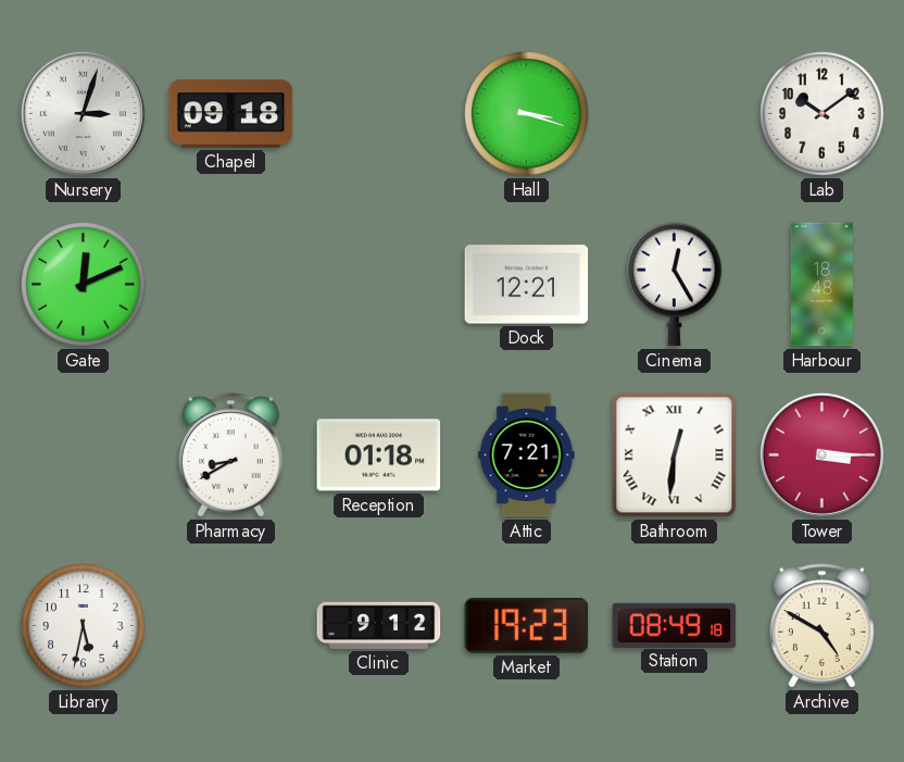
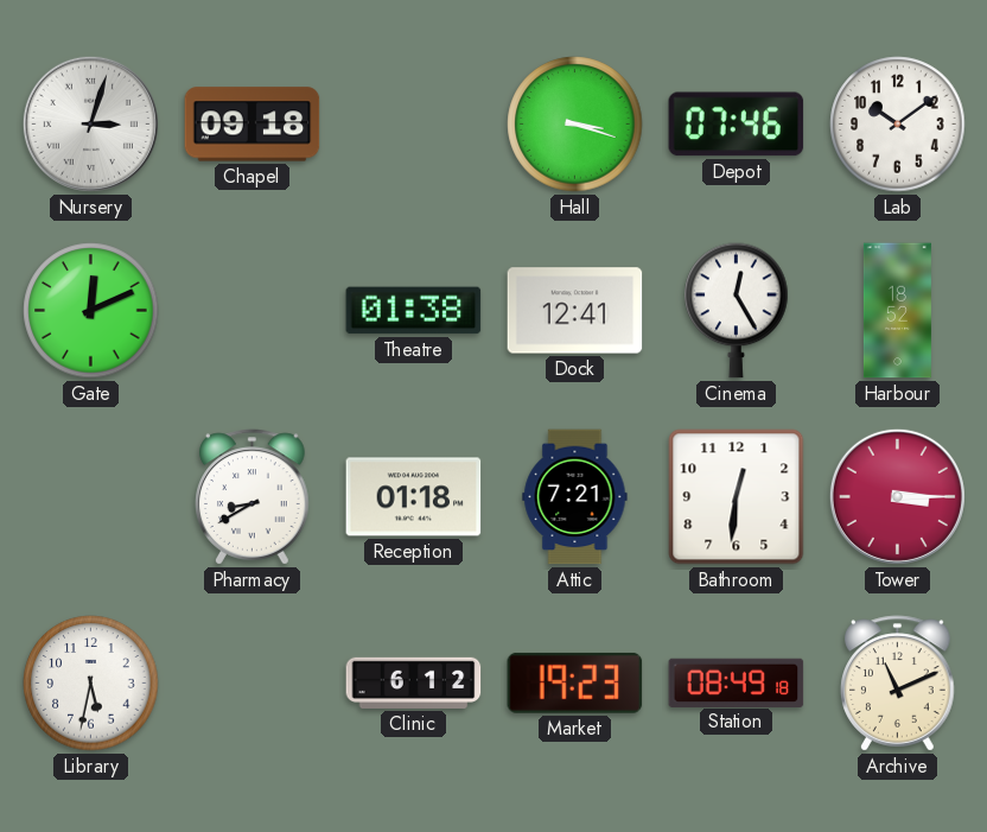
Depot: none -> 07:46 (737, 125)
Theatre: none -> 01:38 (414, 311)
Dock: 12:21 -> 12:41 (575, 311)
Harbour: 18:48 -> 18:52 (897, 311)
Bathroom numerals: Roman -> Arabic (737, 497)
Clinic: 9:12 -> 6:12 (414, 682)
Archive: 4:50 -> 11:11 (898, 684)
